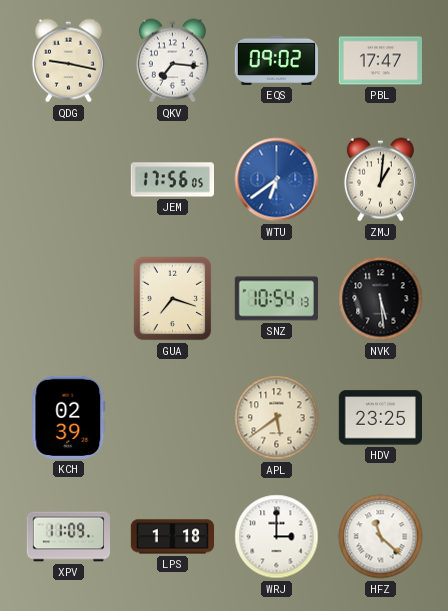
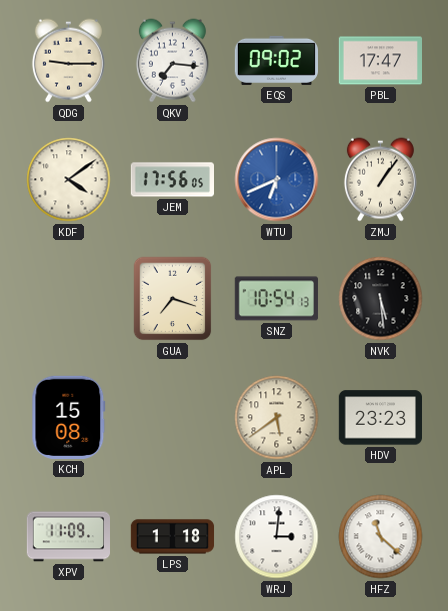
QDG: 9:17 -> 9:15 (68, 61)
KDF: none -> 4:09 (69, 180)
WTU: 6:39 -> 6:41 (277, 180)
ZMJ: 1:01 -> 1:06 (380, 180)
KCH: 02:39 -> 15:08 (69, 417)
HDV: 23:25 -> 23:23 (380, 418)
WRJ: 3:00 -> 3:01 (277, 537)
